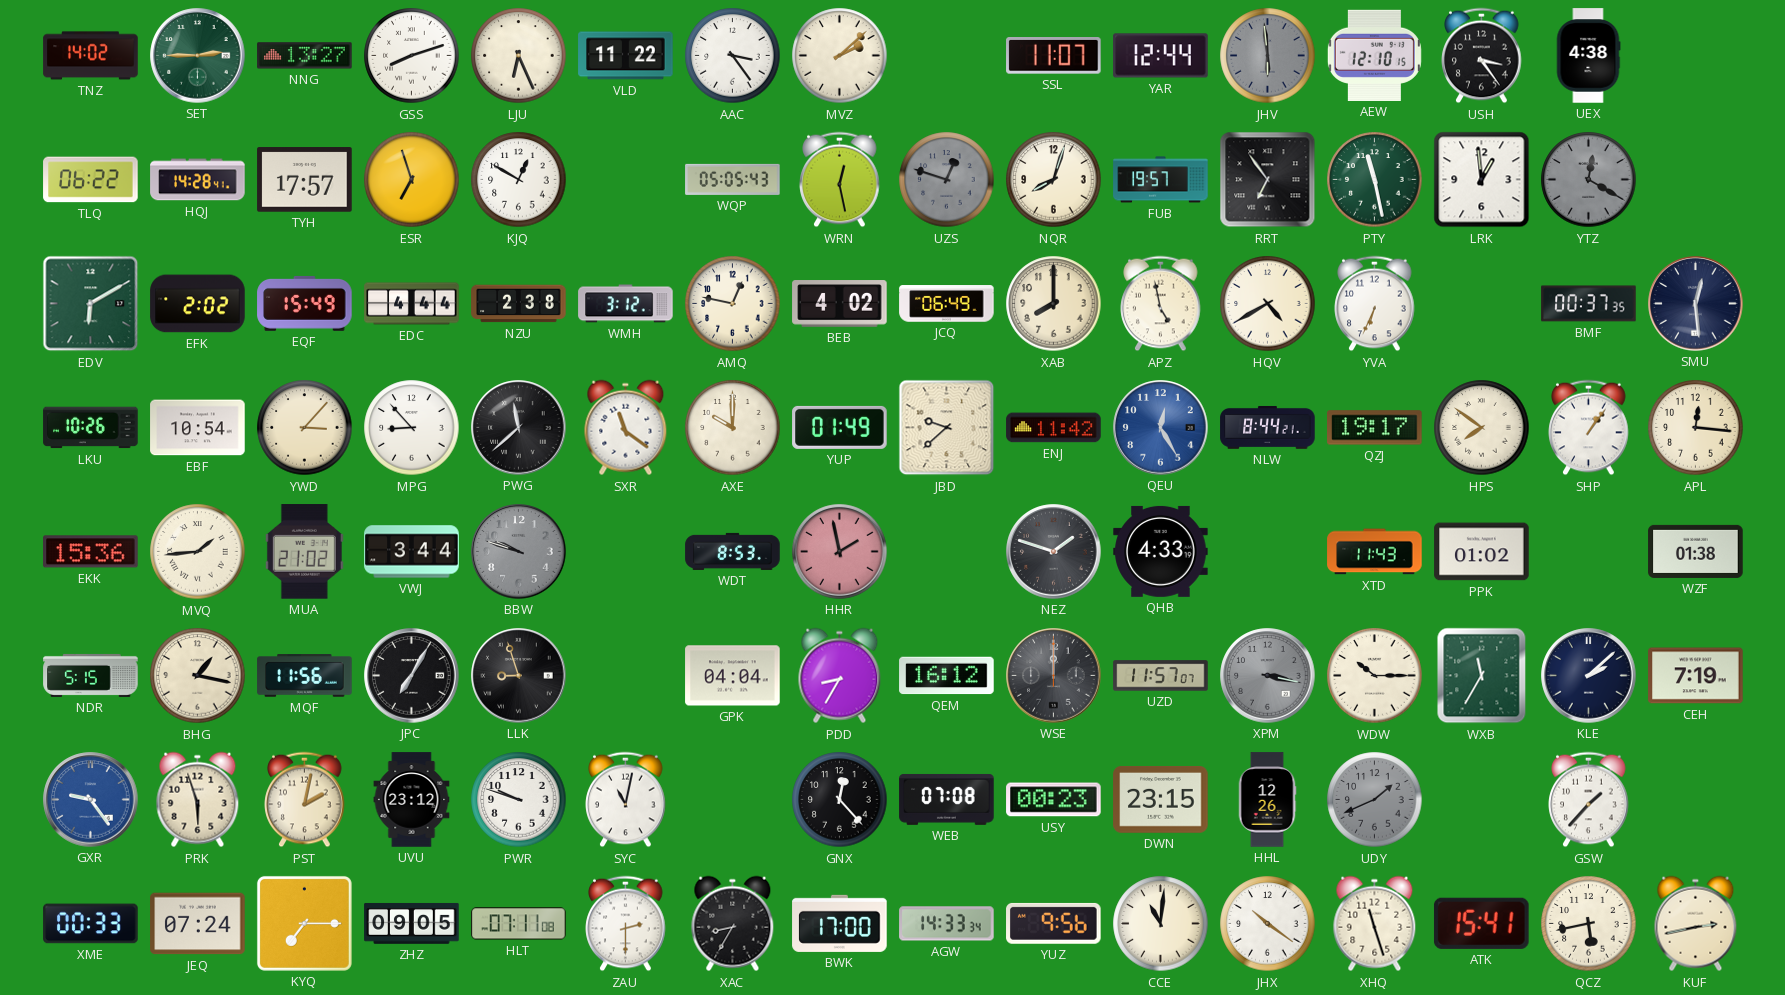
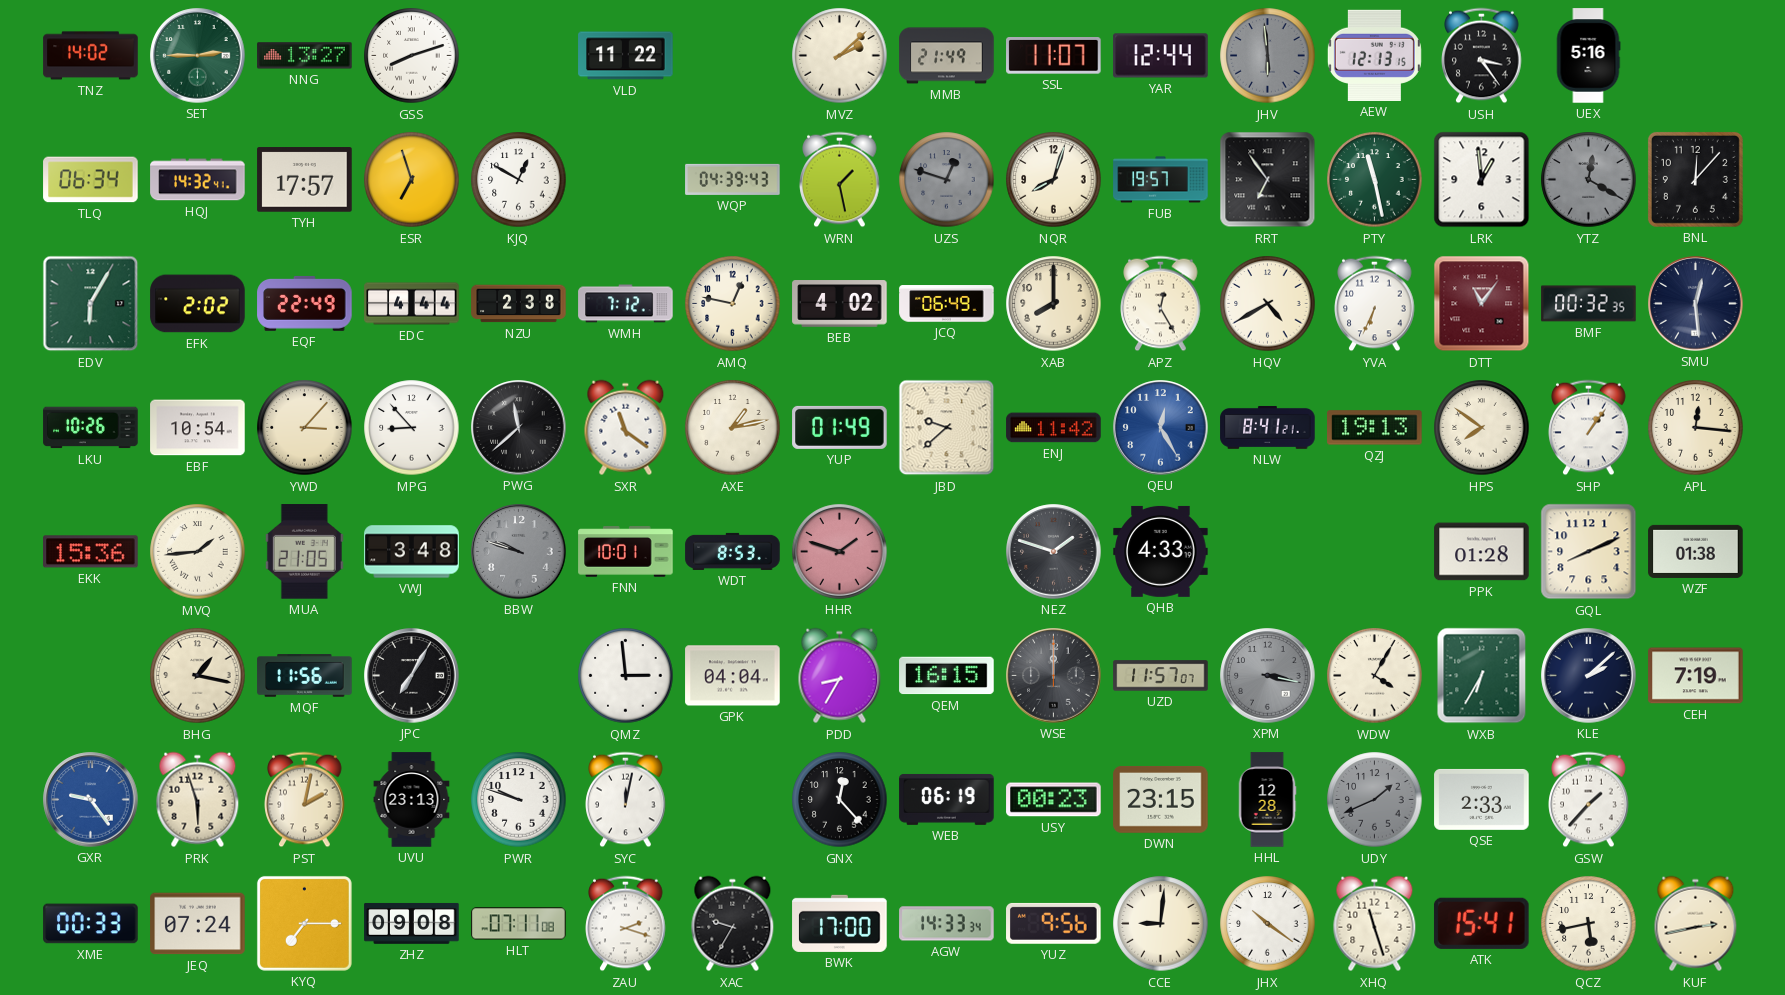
LJU: 6:26 -> none (519, 56)
AAC: 3:24 -> none (733, 56)
MMB: none -> 21:49 (947, 56)
AEW: 12:10 -> 12:13 (1374, 55)
UEX: 4:38 -> 5:16 (1588, 56)
TLQ: 06:22 -> 06:34 (91, 180)
HQJ: 14:28 -> 14:32 (198, 180)
WQP: 05:05 -> 04:39 (733, 179)
WRN: 12:28 -> 1:28 (840, 180)
BNL: none -> 12:07 (1695, 179)
EDV: 6:10 -> 6:05 (91, 304)
EQF: 15:49 -> 22:49 (305, 303)
WMH: 3:12 -> 7:12 (626, 304)
APZ: 4:58 -> 12:25 (1161, 304)
DTT: none -> 11:06 (1482, 304)
BMF: 00:37 -> 00:32 (1589, 304)
AXE: 10:00 -> 1:13 (733, 428)
NLW: 8:44 -> 8:41 (1268, 427)
QZJ: 19:17 -> 19:13 (1375, 428)
MUA: 21:02 -> 21:05 (304, 552)
VWJ: 3:44 -> 3:48 (412, 552)
FNN: none -> 10:01 (626, 552)
HHR: 1:58 -> 1:48 (840, 552)
XTD: 11:43 -> none (1375, 552)
PPK: 01:02 -> 01:28 (1482, 552)
GQL: none -> 8:11 (1589, 552)
NDR: 5:15 -> none (91, 675)
LLK: 8:57 -> none (519, 676)
QMZ: none -> 2:59 (626, 676)
QEM: 16:12 -> 16:15 (947, 676)
WDW: 10:15 -> 4:05 (1375, 676)
WXB: 11:35 -> 6:35 (1482, 676)
UVU: 23:12 -> 23:13 (412, 800)
SYC: 11:02 -> 12:02 (626, 800)
WEB: 07:08 -> 06:19 (947, 799)
HHL: 12:26 -> 12:28 (1267, 800)
QSE: none -> 2:33 (1482, 799)
ZHZ: 09:05 -> 09:08 (412, 923)
ZAU: 2:30 -> 2:18 (626, 924)
XAC: 8:35 -> 9:35 (733, 924)
CCE: 11:01 -> 9:01 (1161, 924)
